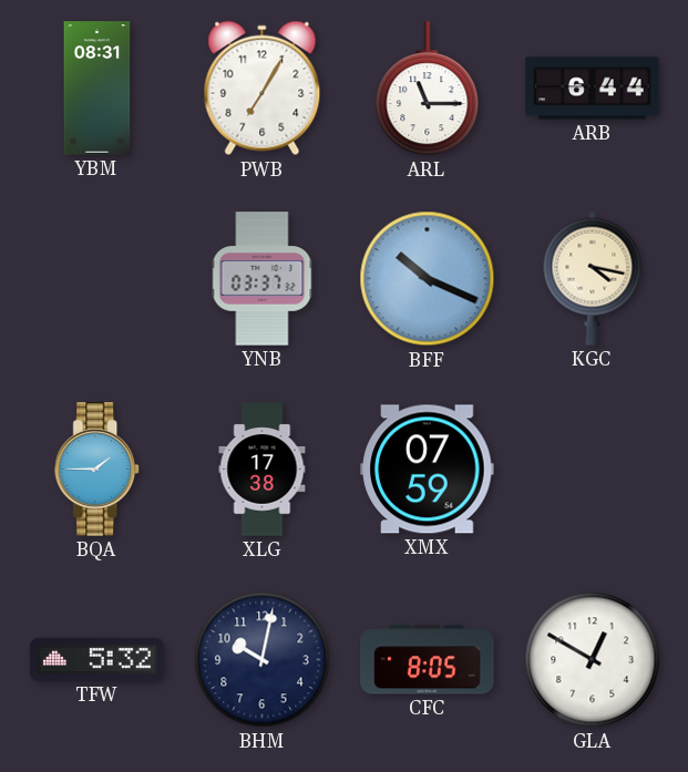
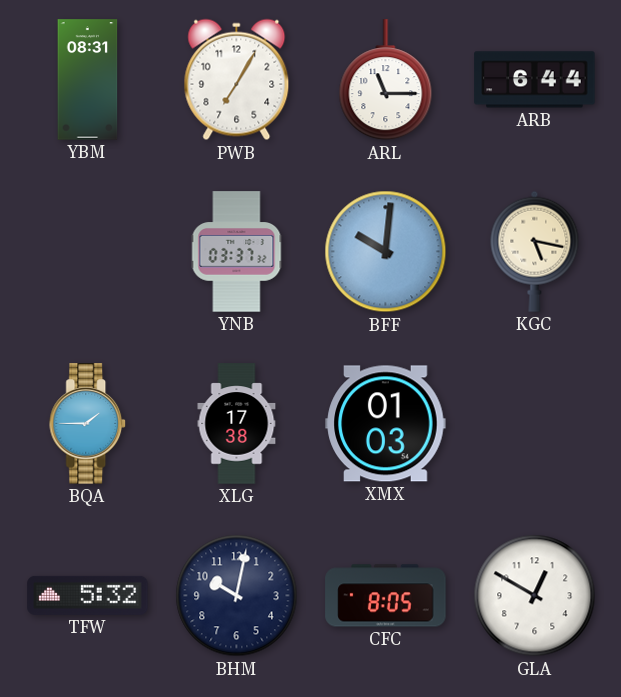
BFF: 10:19 -> 10:01 (386, 252)
KGC: 4:17 -> 5:17 (535, 251)
XMX: 07:59 -> 01:03 (386, 424)
